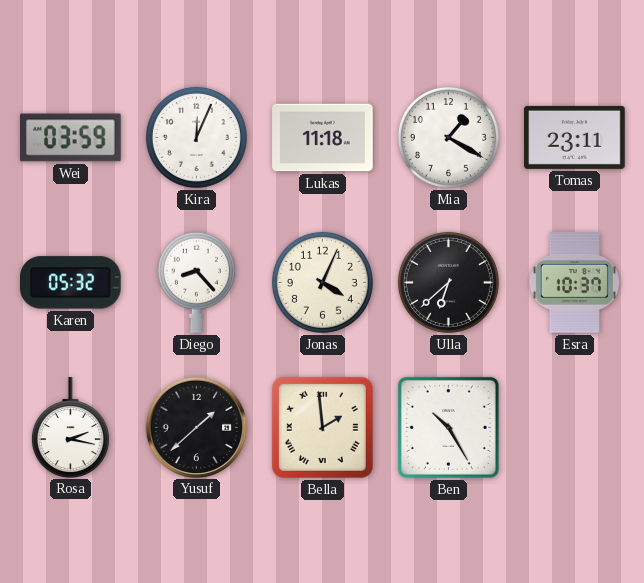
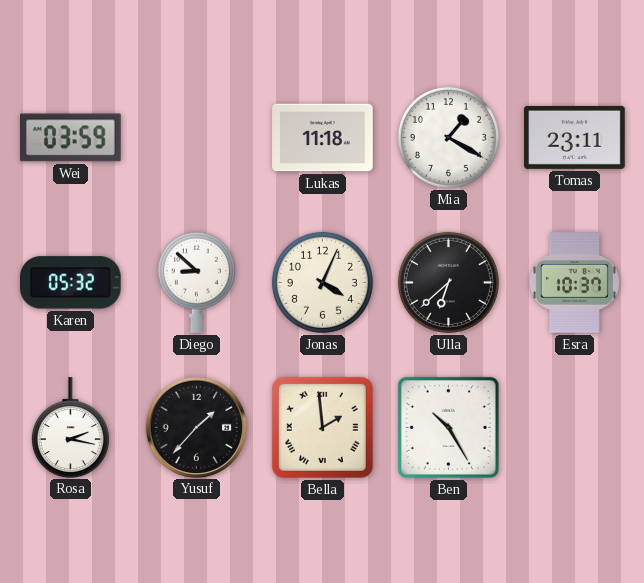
Kira: 12:04 -> none (196, 137)
Diego: 8:23 -> 8:52 (196, 282)
Yusuf: 1:38 -> 1:37 (196, 427)
